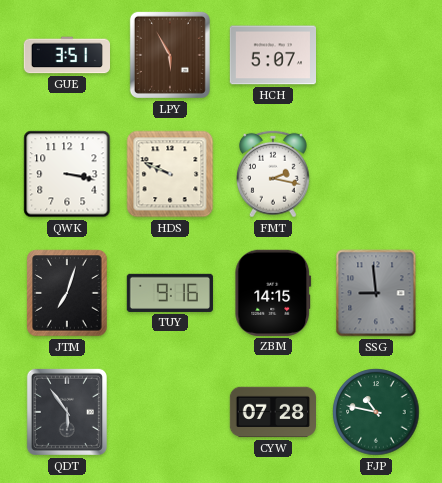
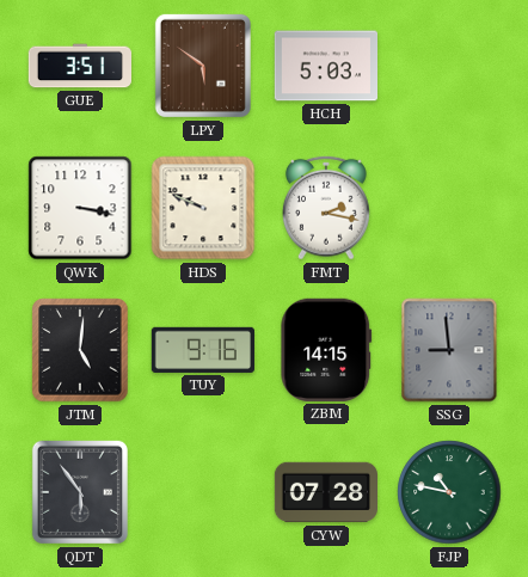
LPY: 5:55 -> 5:51 (203, 66)
HCH: 5:07 -> 5:03 (325, 66)
JTM: 7:03 -> 5:01 (80, 350)
